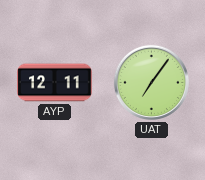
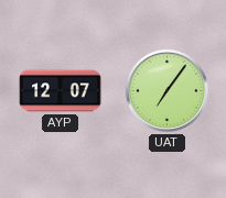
AYP: 12:11 -> 12:07 (61, 91)
